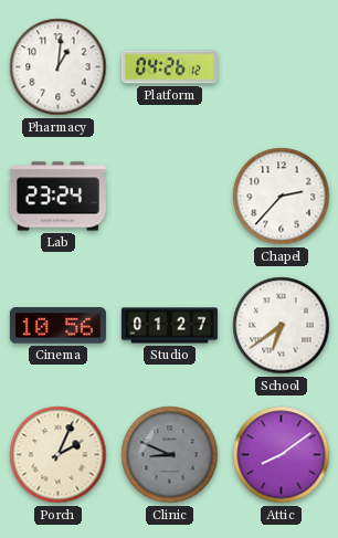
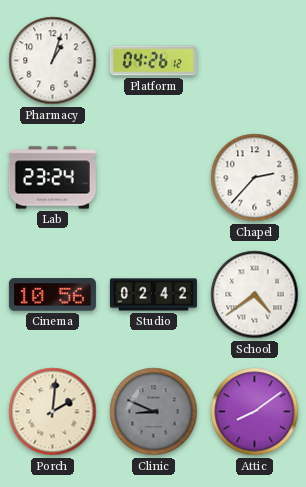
Pharmacy: 1:01 -> 1:03 (53, 61)
Studio: 01:27 -> 02:42 (153, 295)
School: 6:39 -> 4:39 (255, 295)
Porch: 2:04 -> 2:01 (53, 412)
